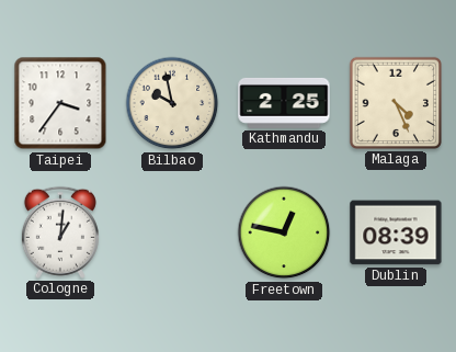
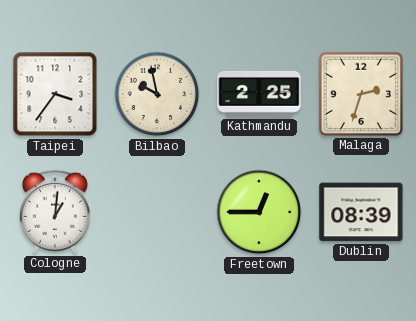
Malaga: 4:26 -> 2:33 (361, 94)
Freetown: 12:47 -> 12:45 (259, 212)
